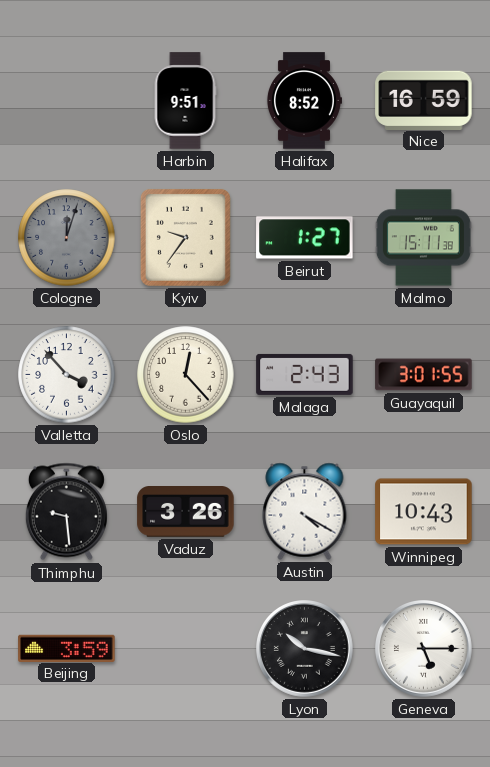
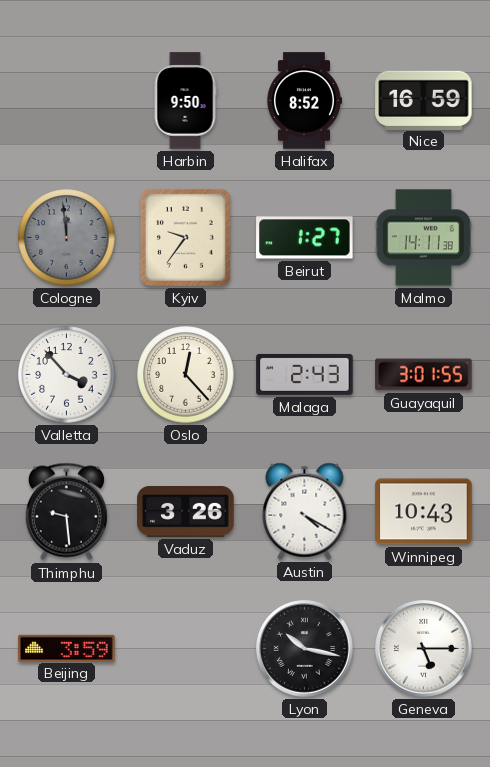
Harbin: 9:51 -> 9:50 (185, 101)
Cologne: 12:03 -> 11:59 (67, 238)
Malmo: 15:11 -> 14:11 (423, 238)
